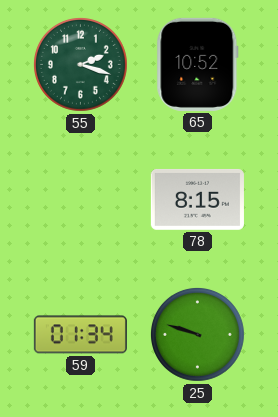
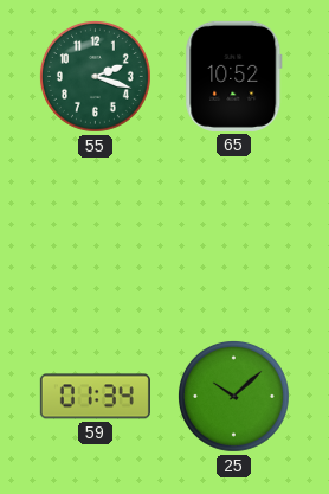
78: 8:15 -> none (197, 199)
25: 9:48 -> 10:08 (233, 396)
